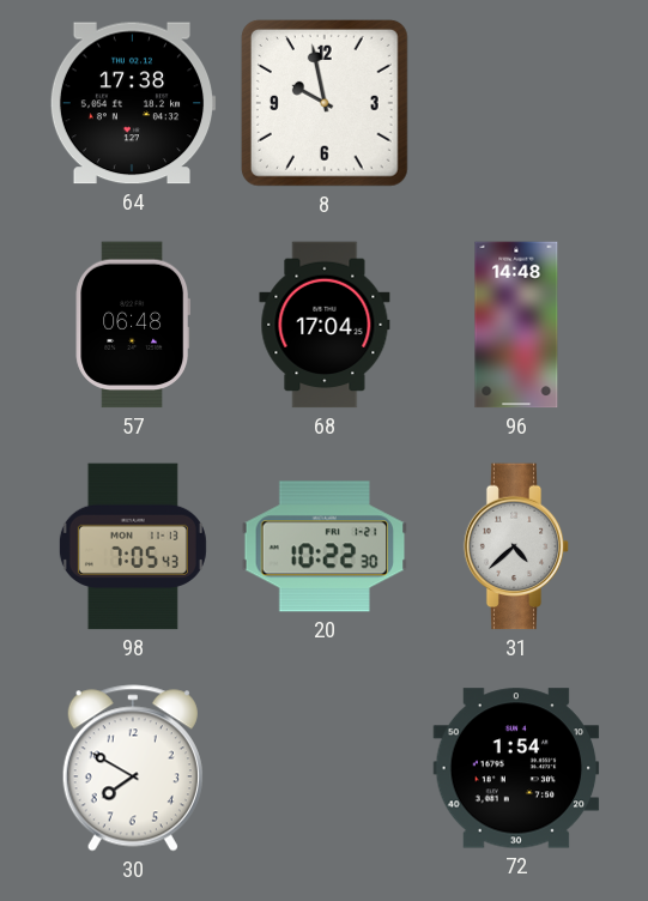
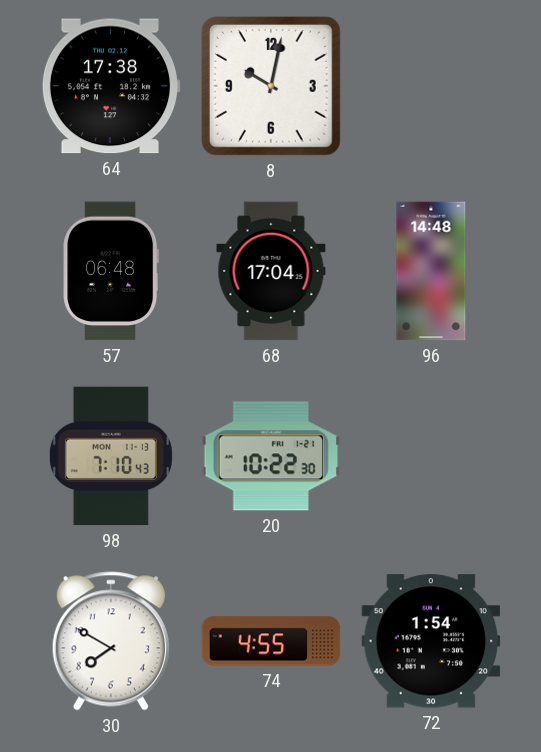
8: 9:58 -> 10:02 (271, 86)
98: 7:05 -> 7:10 (111, 456)
31: 4:38 -> none (516, 546)
74: none -> 4:55 (271, 641)
